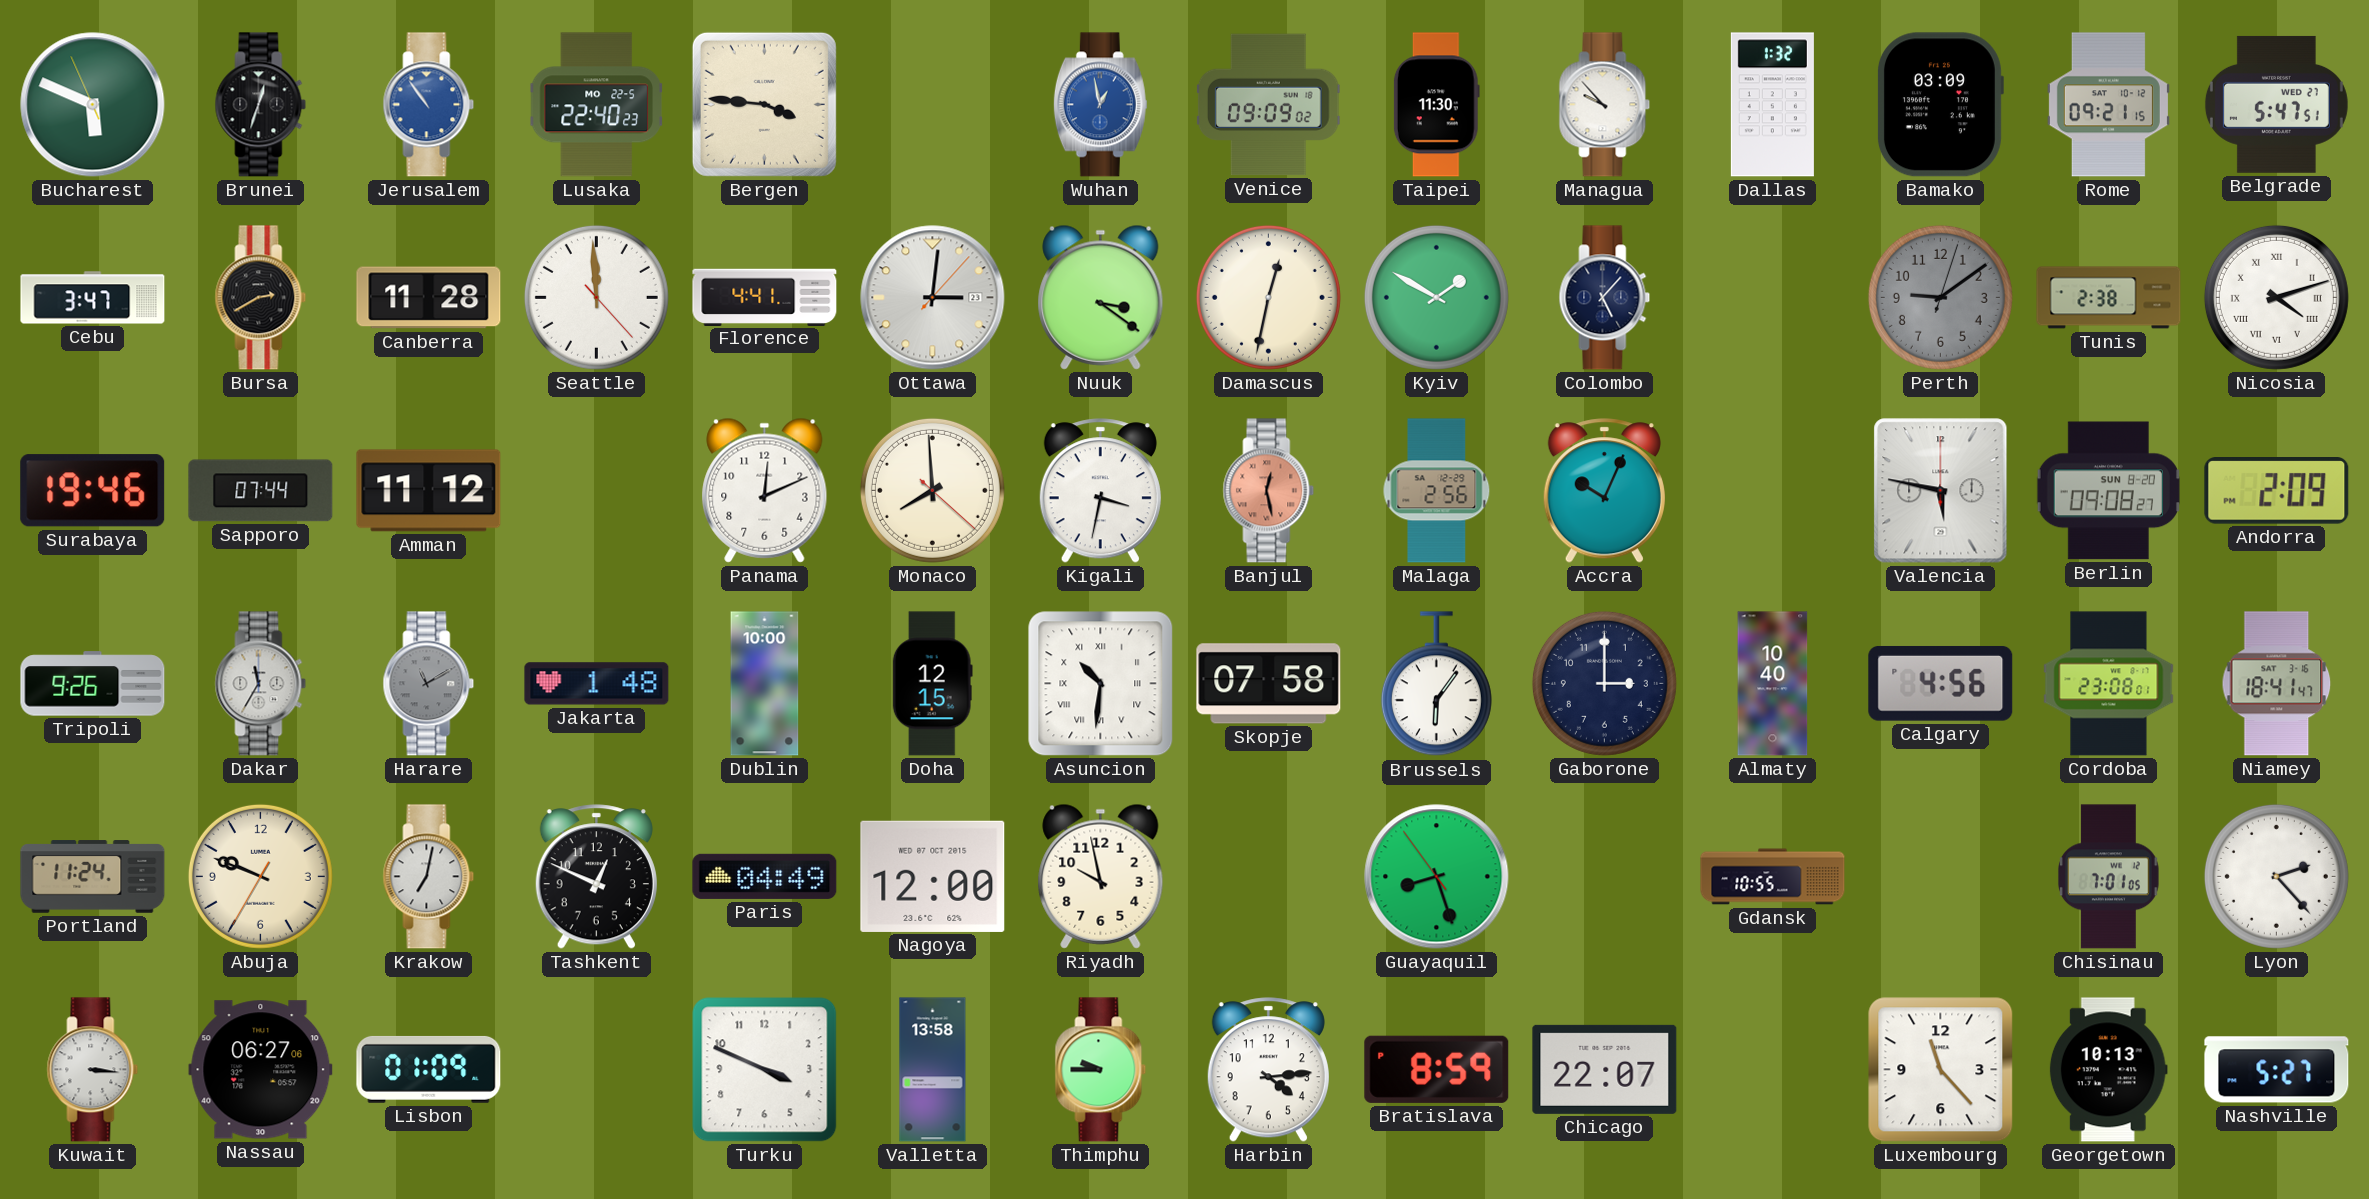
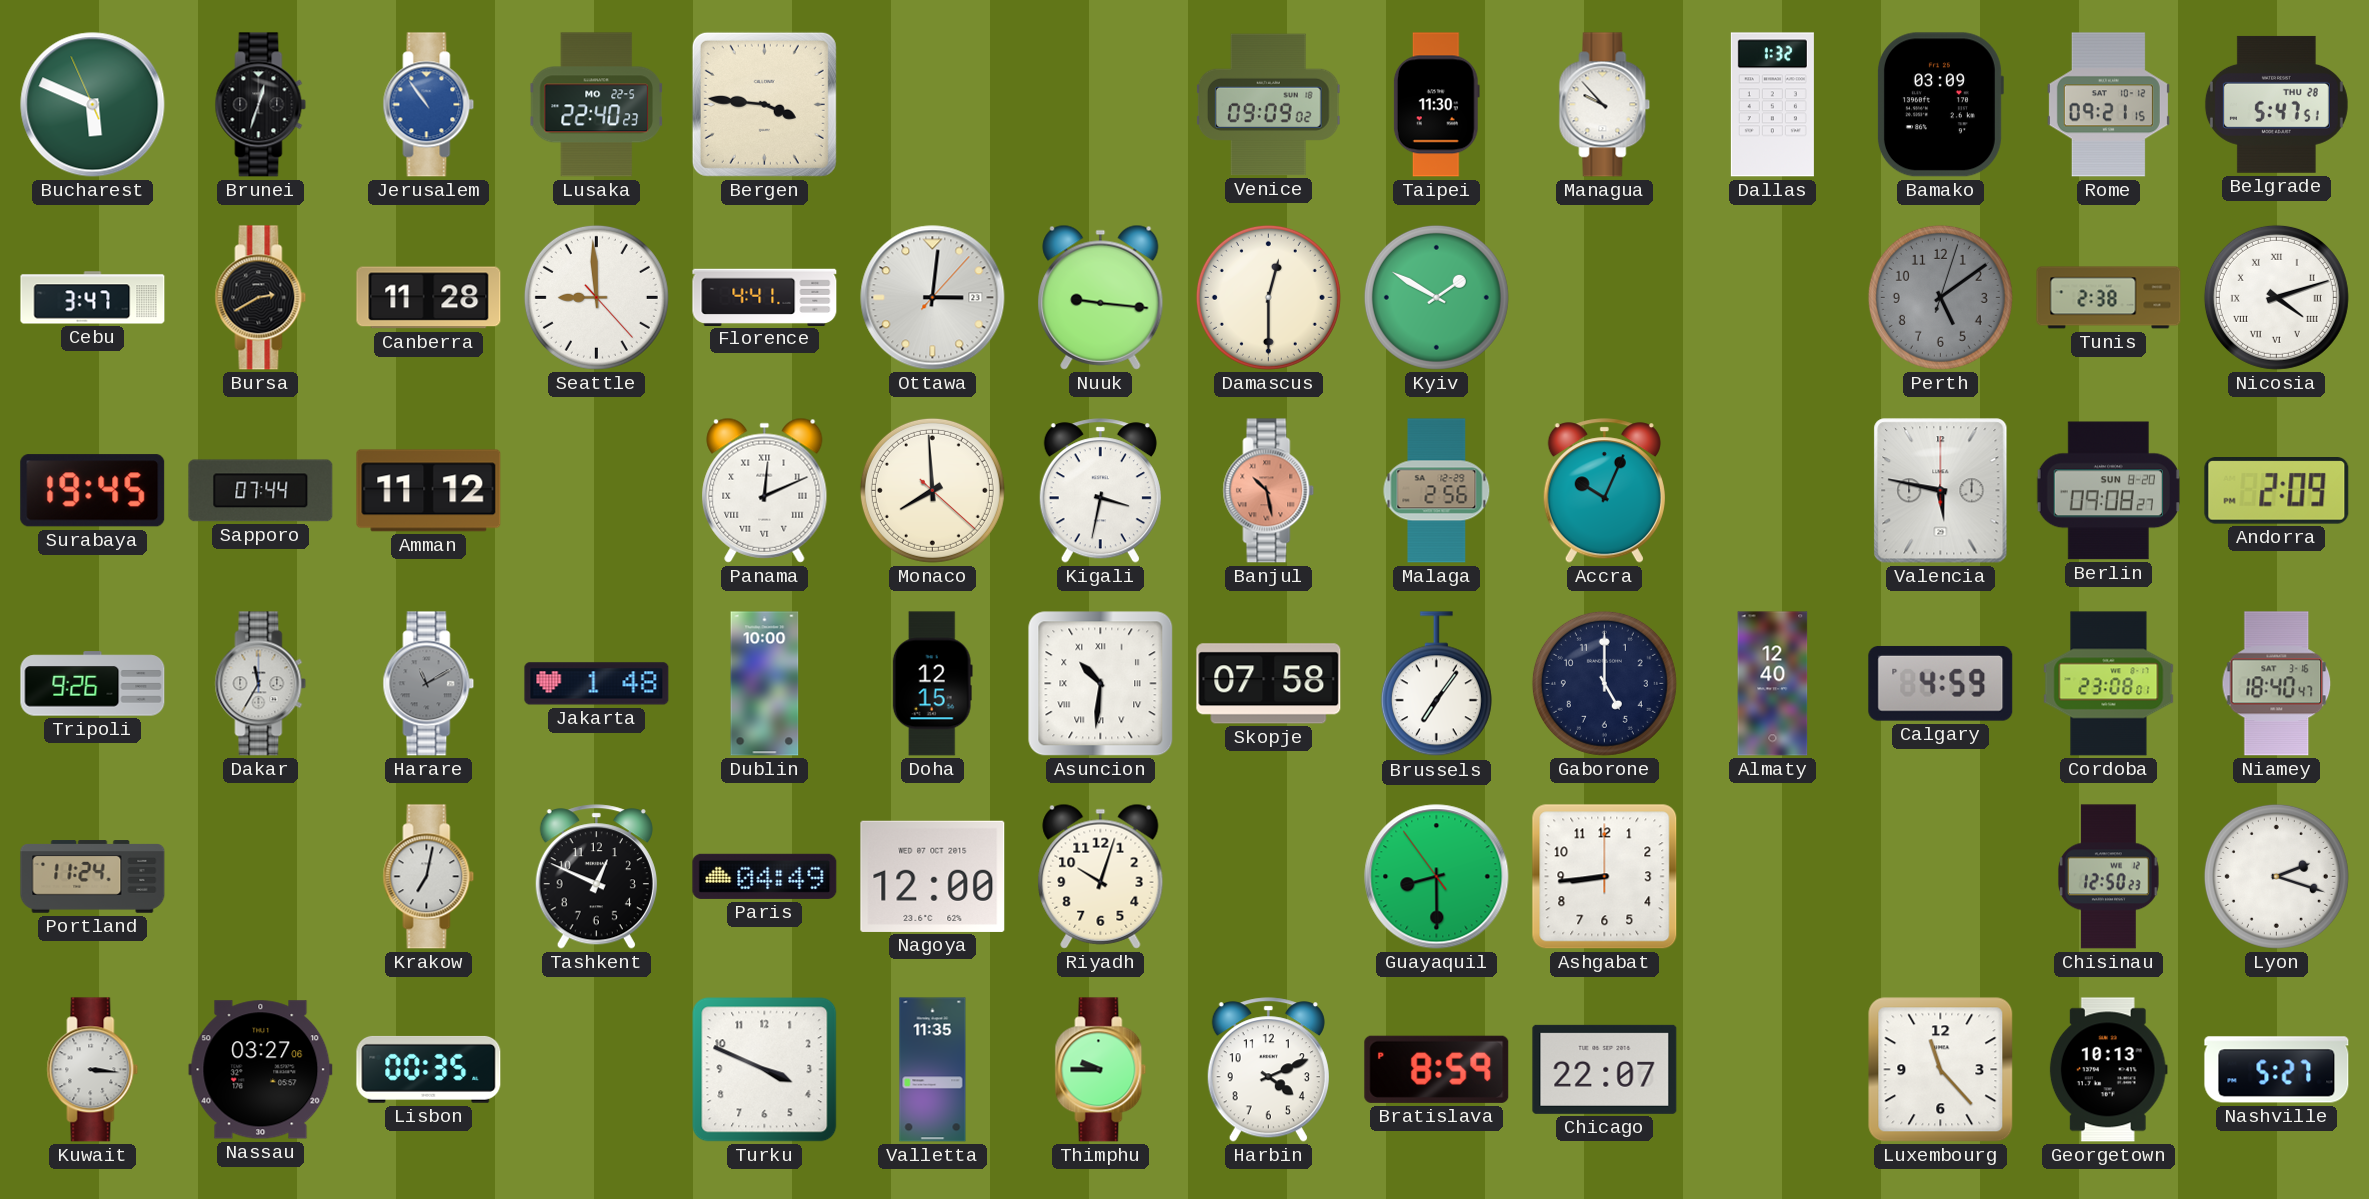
Wuhan: 12:58 -> none (1100, 105)
Belgrade date: WED 27 -> THU 28 (2276, 104)
Seattle: 11:59 -> 8:59 (596, 297)
Nuuk: 3:21 -> 9:16 (1101, 297)
Damascus: 12:32 -> 12:30 (1268, 297)
Colombo: 5:07 -> none (1605, 298)
Perth: 9:09 -> 5:09 (1940, 297)
Surabaya: 19:46 -> 19:45 (93, 491)
Panama numerals: Arabic -> Roman (765, 490)
Banjul: 12:28 -> 10:28 (1269, 491)
Brussels: 6:06 -> 7:06 (1436, 684)
Gaborone: 3:00 -> 5:00 (1604, 683)
Almaty: 10:40 -> 12:40 (1773, 684)
Calgary: 4:56 -> 4:59 (1941, 683)
Niamey: 18:41 -> 18:40 (2277, 684)
Abuja: 9:48 -> none (260, 876)
Riyadh: 9:58 -> 10:03 (1101, 876)
Guayaquil: 8:26 -> 8:29 (1437, 877)
Ashgabat: none -> 8:44 (1605, 877)
Gdansk: 10:55 -> none (1773, 877)
Chisinau: 7:01 -> 12:50 (2108, 877)
Lyon: 2:23 -> 2:18 (2276, 876)
Nassau: 06:27 -> 03:27 (261, 1070)
Lisbon: 01:09 -> 00:35 (429, 1069)
Valletta: 13:58 -> 11:35 (933, 1070)
Harbin: 4:14 -> 4:11 (1268, 1070)
